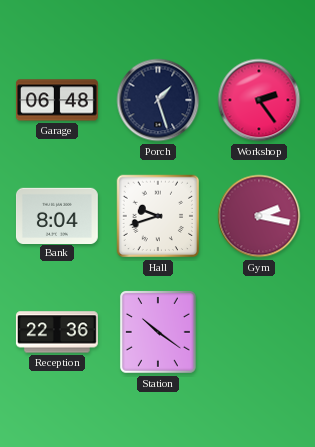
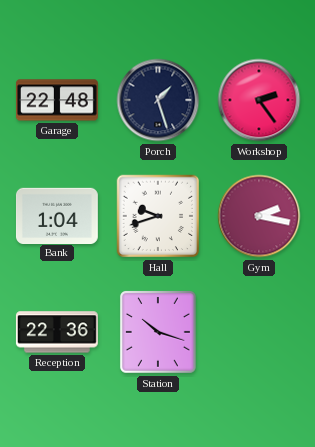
Garage: 06:48 -> 22:48 (57, 100)
Bank: 8:04 -> 1:04 (57, 215)
Station: 10:21 -> 10:18 (158, 332)
